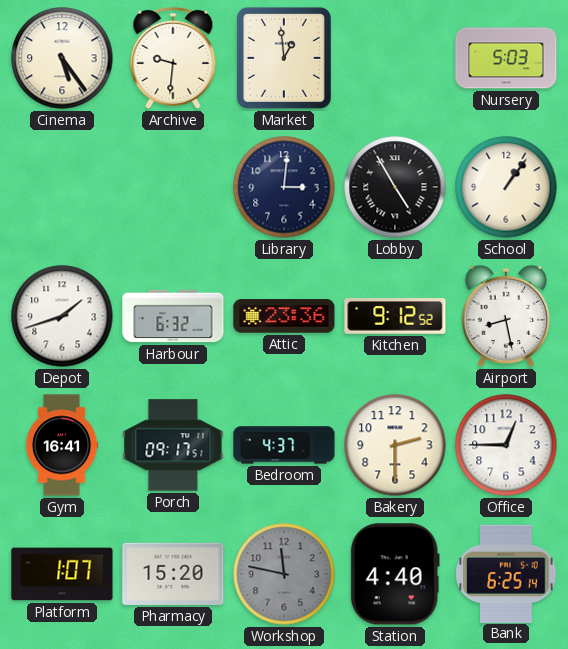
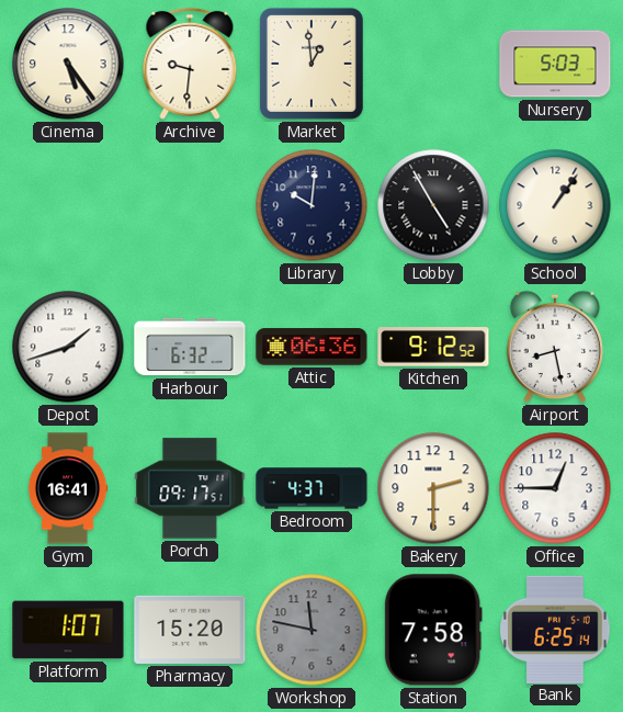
Library: 3:01 -> 10:01 (311, 205)
Attic: 23:36 -> 06:36 (311, 347)
Station: 4:40 -> 7:58 (433, 630)
